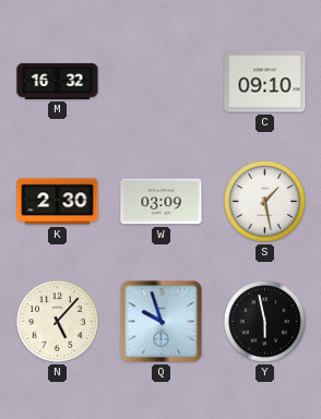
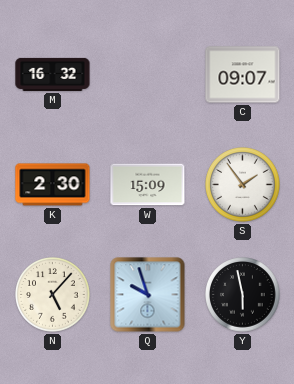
C: 09:10 -> 09:07 (243, 75)
W: 03:09 -> 15:09 (148, 185)
S: 1:28 -> 1:54 (243, 185)
